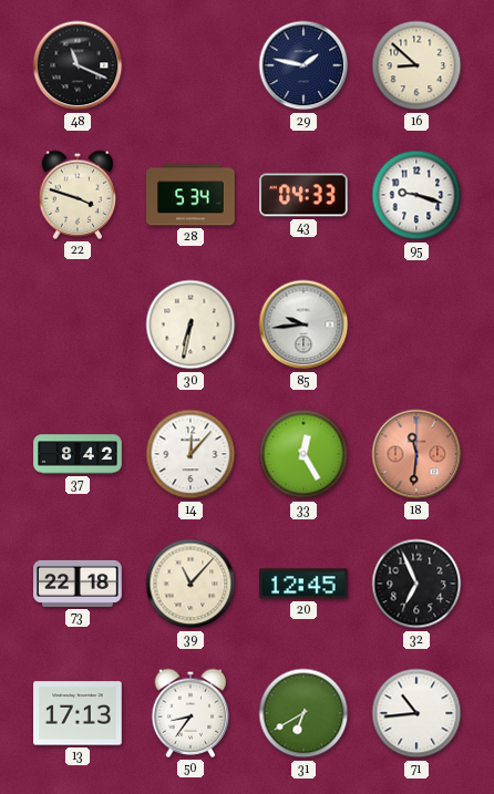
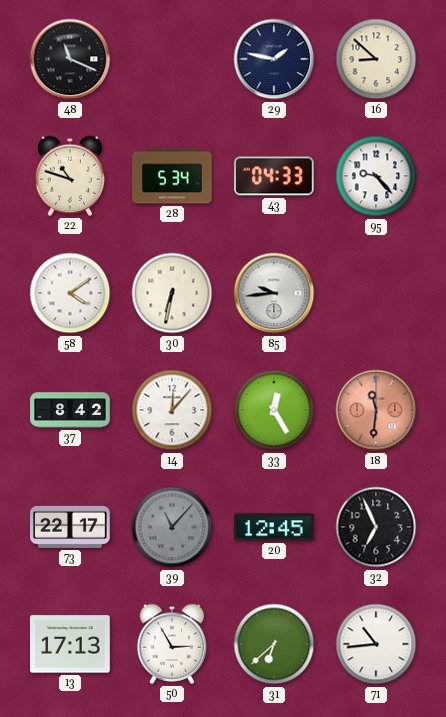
22: 3:48 -> 10:48 (70, 176)
95: 9:18 -> 9:23 (376, 176)
58: none -> 4:09 (70, 293)
73: 22:18 -> 22:17 (70, 527)
39 dial: cream -> grey (172, 527)
50: 8:36 -> 2:55 (172, 644)
31: 6:40 -> 6:38 (274, 644)
